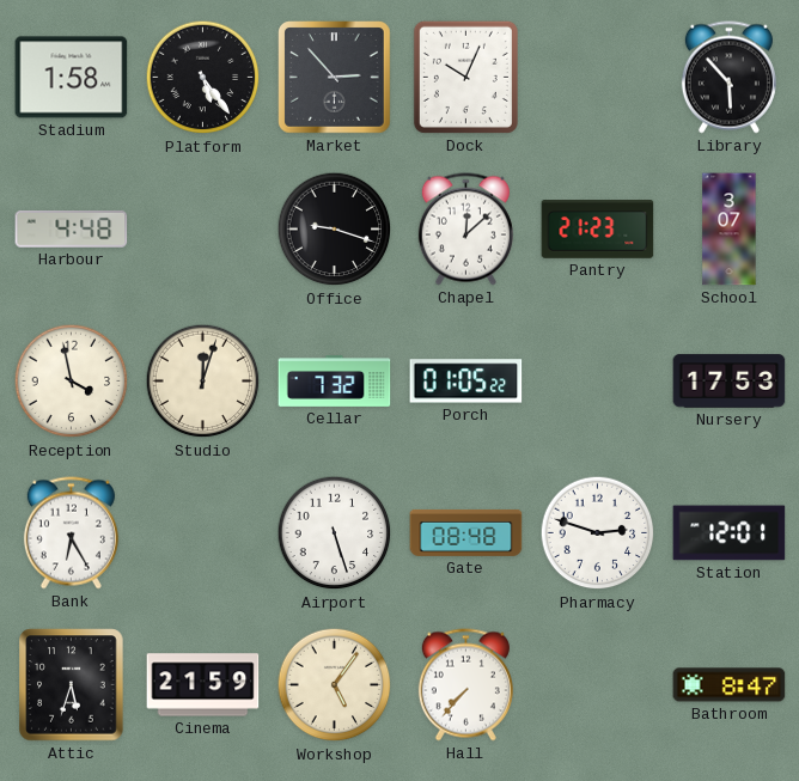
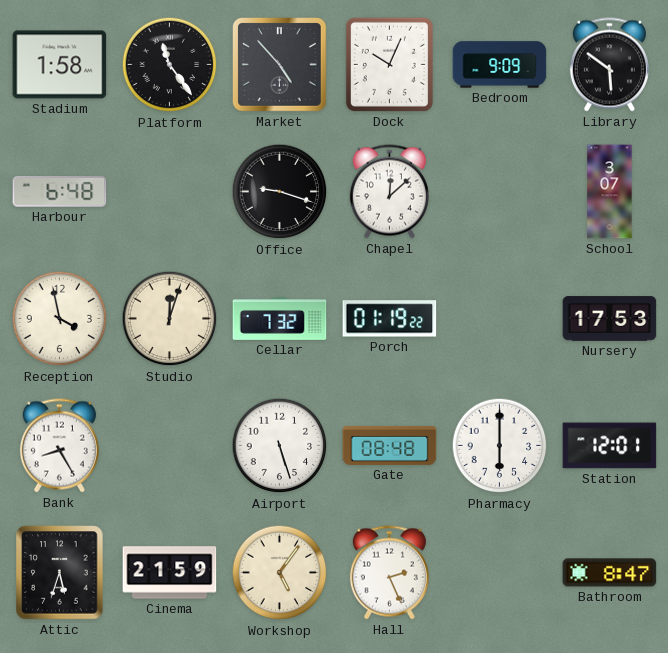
Platform: 5:24 -> 11:24 (170, 65)
Market: 2:53 -> 4:53 (280, 65)
Bedroom: none -> 9:09 (500, 65)
Library: 5:53 -> 5:51 (609, 65)
Harbour: 4:48 -> 6:48 (60, 191)
Pantry: 21:23 -> none (598, 230)
Porch: 01:05 -> 01:19 (390, 319)
Bank: 6:25 -> 8:25 (59, 446)
Pharmacy: 2:48 -> 6:00 (500, 446)
Hall: 7:37 -> 2:26 (389, 573)
